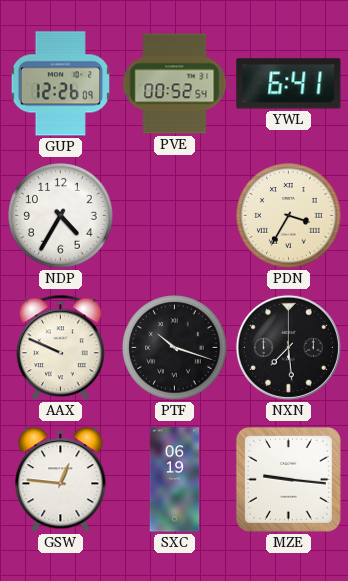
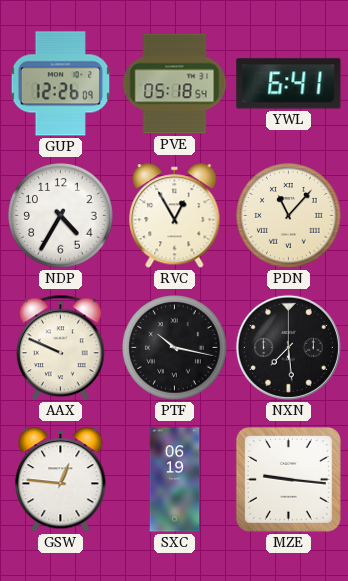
PVE: 00:52 -> 05:18 (175, 84)
RVC: none -> 12:55 (175, 216)
PDN: 3:35 -> 11:07 (289, 216)
PTF: 10:18 -> 10:17 (175, 348)
